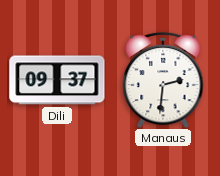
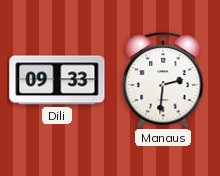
Dili: 09:37 -> 09:33 (57, 80)
